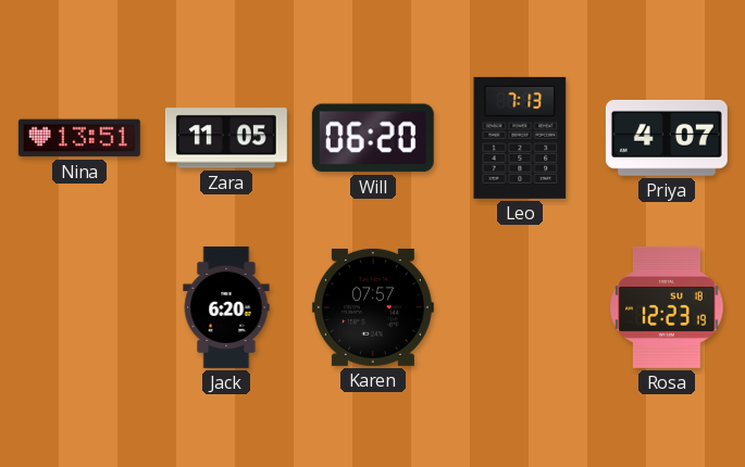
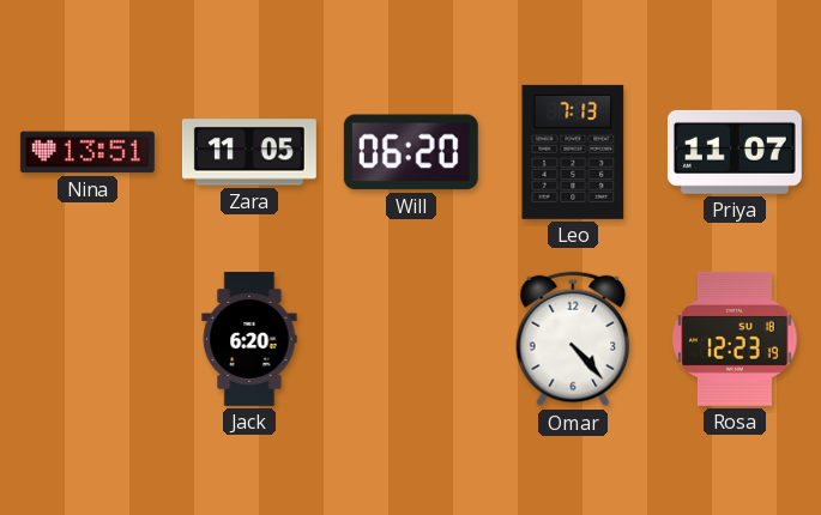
Priya: 4:07 -> 11:07 (735, 152)
Karen: 07:57 -> none (373, 307)
Omar: none -> 4:23 (573, 339)
